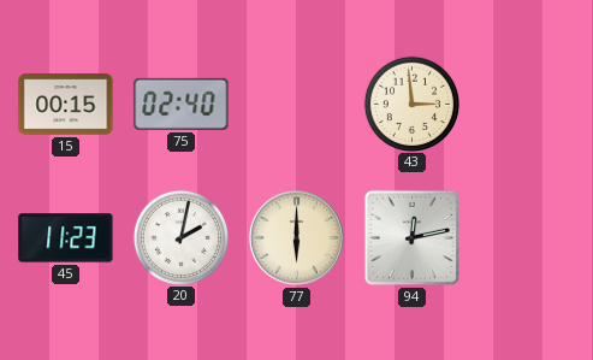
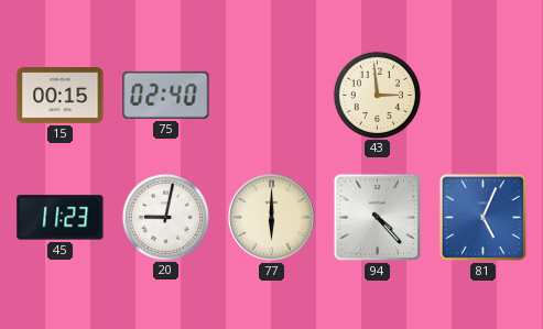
20: 2:02 -> 9:02 (165, 217)
94: 12:13 -> 4:23 (377, 217)
81: none -> 5:04 (482, 217)
